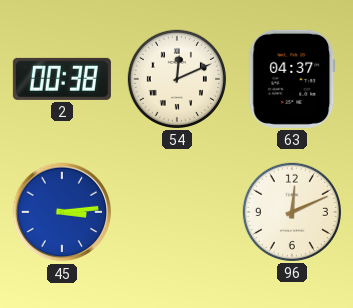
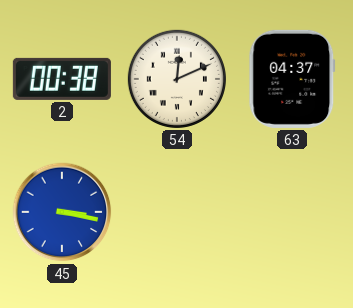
45: 3:14 -> 3:17 (62, 212)
96: 12:11 -> none (292, 212)
